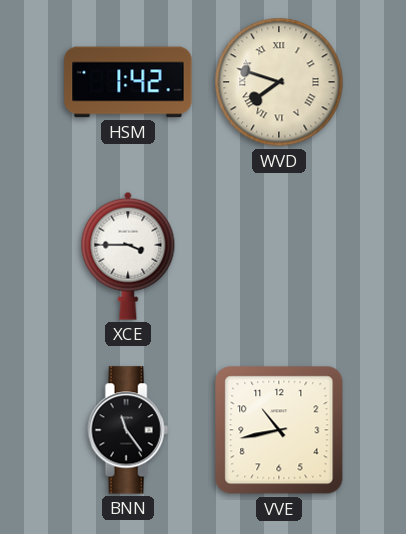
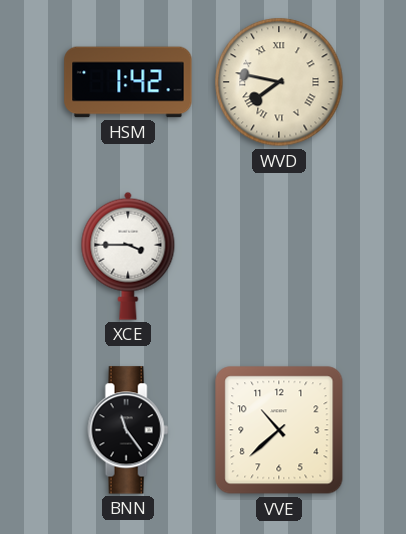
WVD: 7:48 -> 7:47 (279, 82)
VVE: 10:43 -> 10:38 (279, 430)
